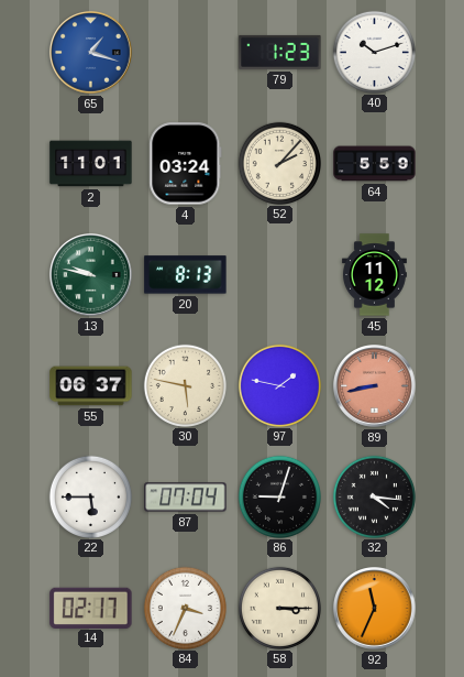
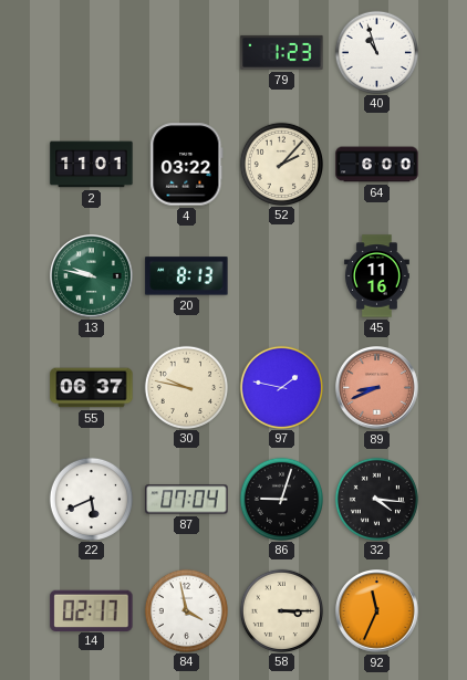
65: 1:18 -> none (91, 53)
40: 10:12 -> 10:57 (376, 52)
4: 03:24 -> 03:22 (187, 165)
64: 5:59 -> 6:00 (377, 165)
45: 11:12 -> 11:16 (376, 276)
30: 5:47 -> 9:47 (186, 387)
89: 8:43 -> 8:41 (377, 388)
22: 5:45 -> 5:41 (91, 499)
84: 3:34 -> 3:58 (186, 610)
